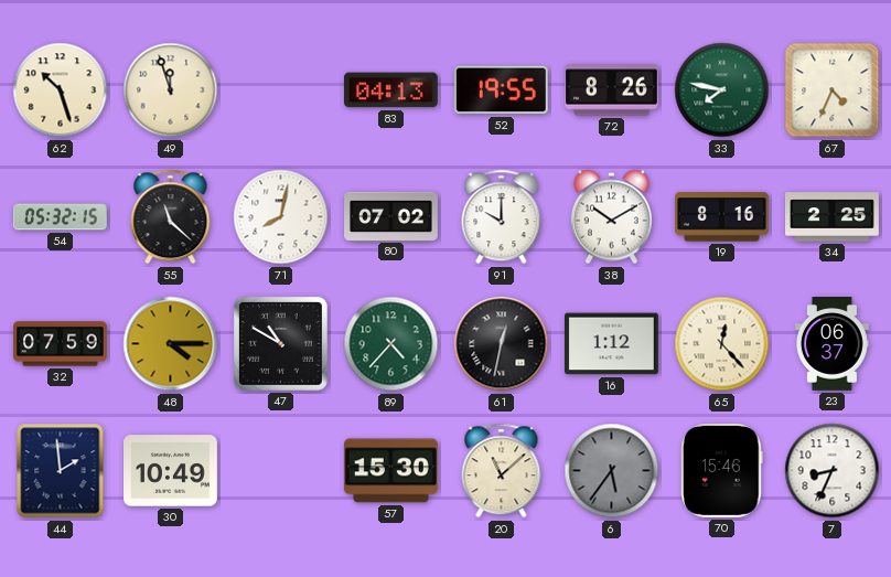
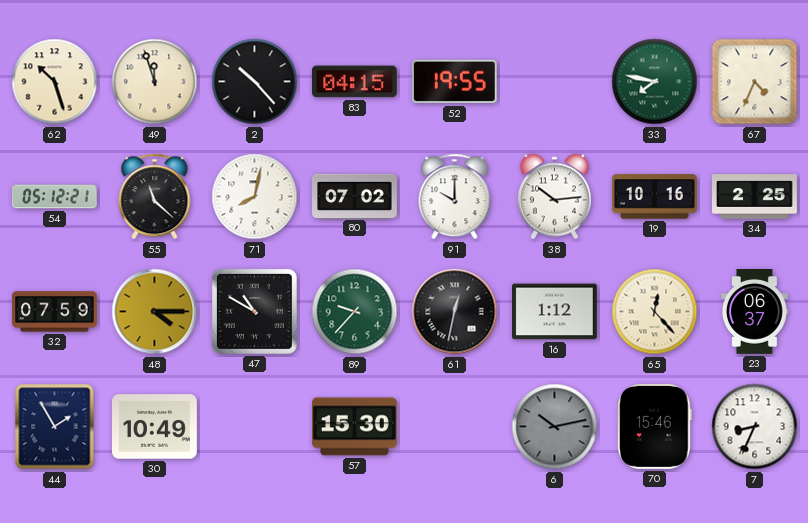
2: none -> 10:23 (255, 82)
83: 04:13 -> 04:15 (354, 82)
72: 8:26 -> none (612, 90)
54: 05:32 -> 05:12 (54, 197)
38: 10:10 -> 10:14 (554, 197)
19: 8:16 -> 10:16 (655, 197)
89: 4:37 -> 9:37 (355, 312)
44: 1:59 -> 1:55 (55, 427)
20: 11:08 -> none (502, 471)
6: 5:36 -> 10:13 (555, 427)
